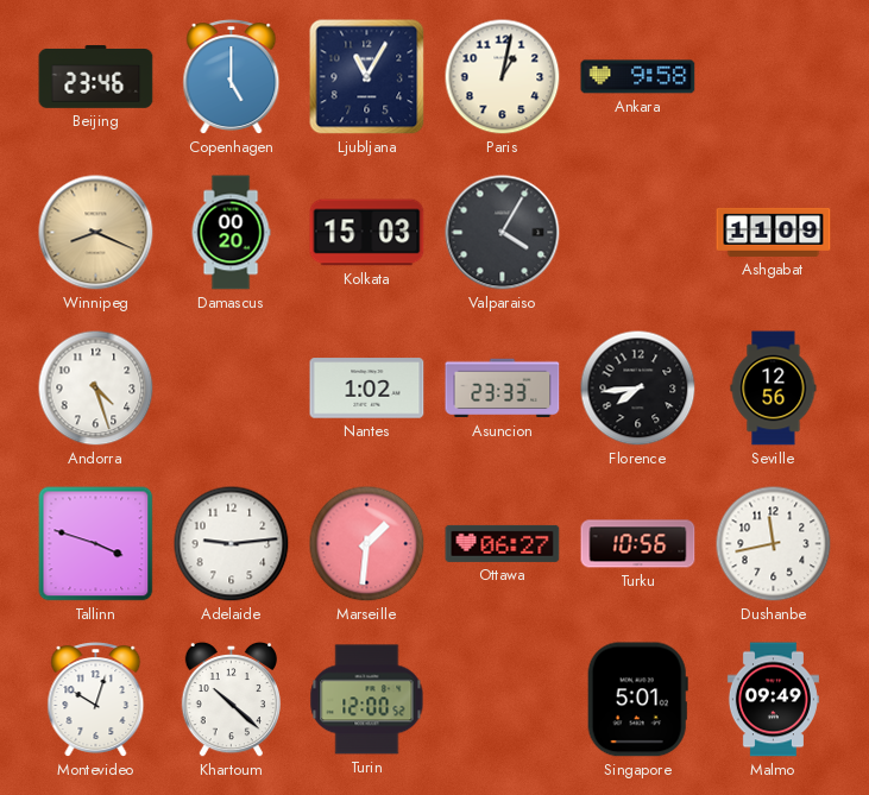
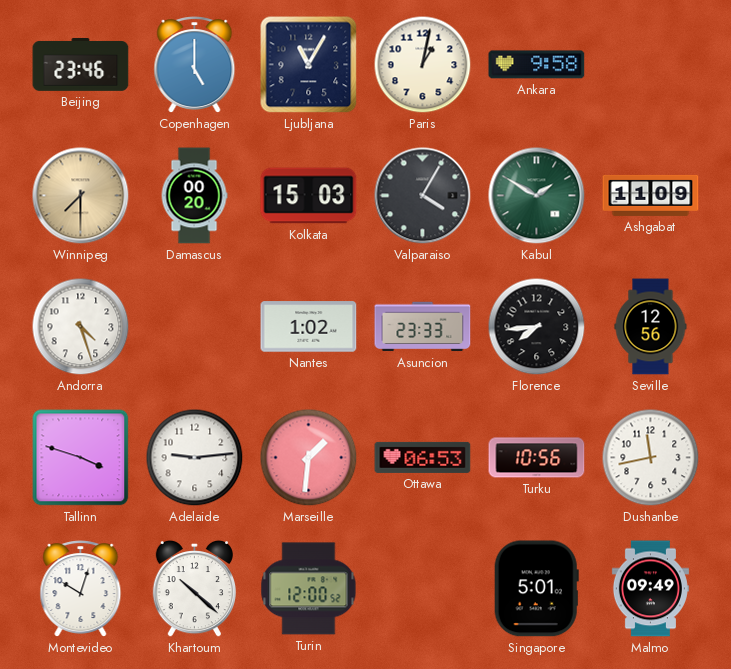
Winnipeg: 8:19 -> 7:30 (81, 196)
Kabul: none -> 1:50 (537, 196)
Ottawa: 06:27 -> 06:53 (423, 457)
